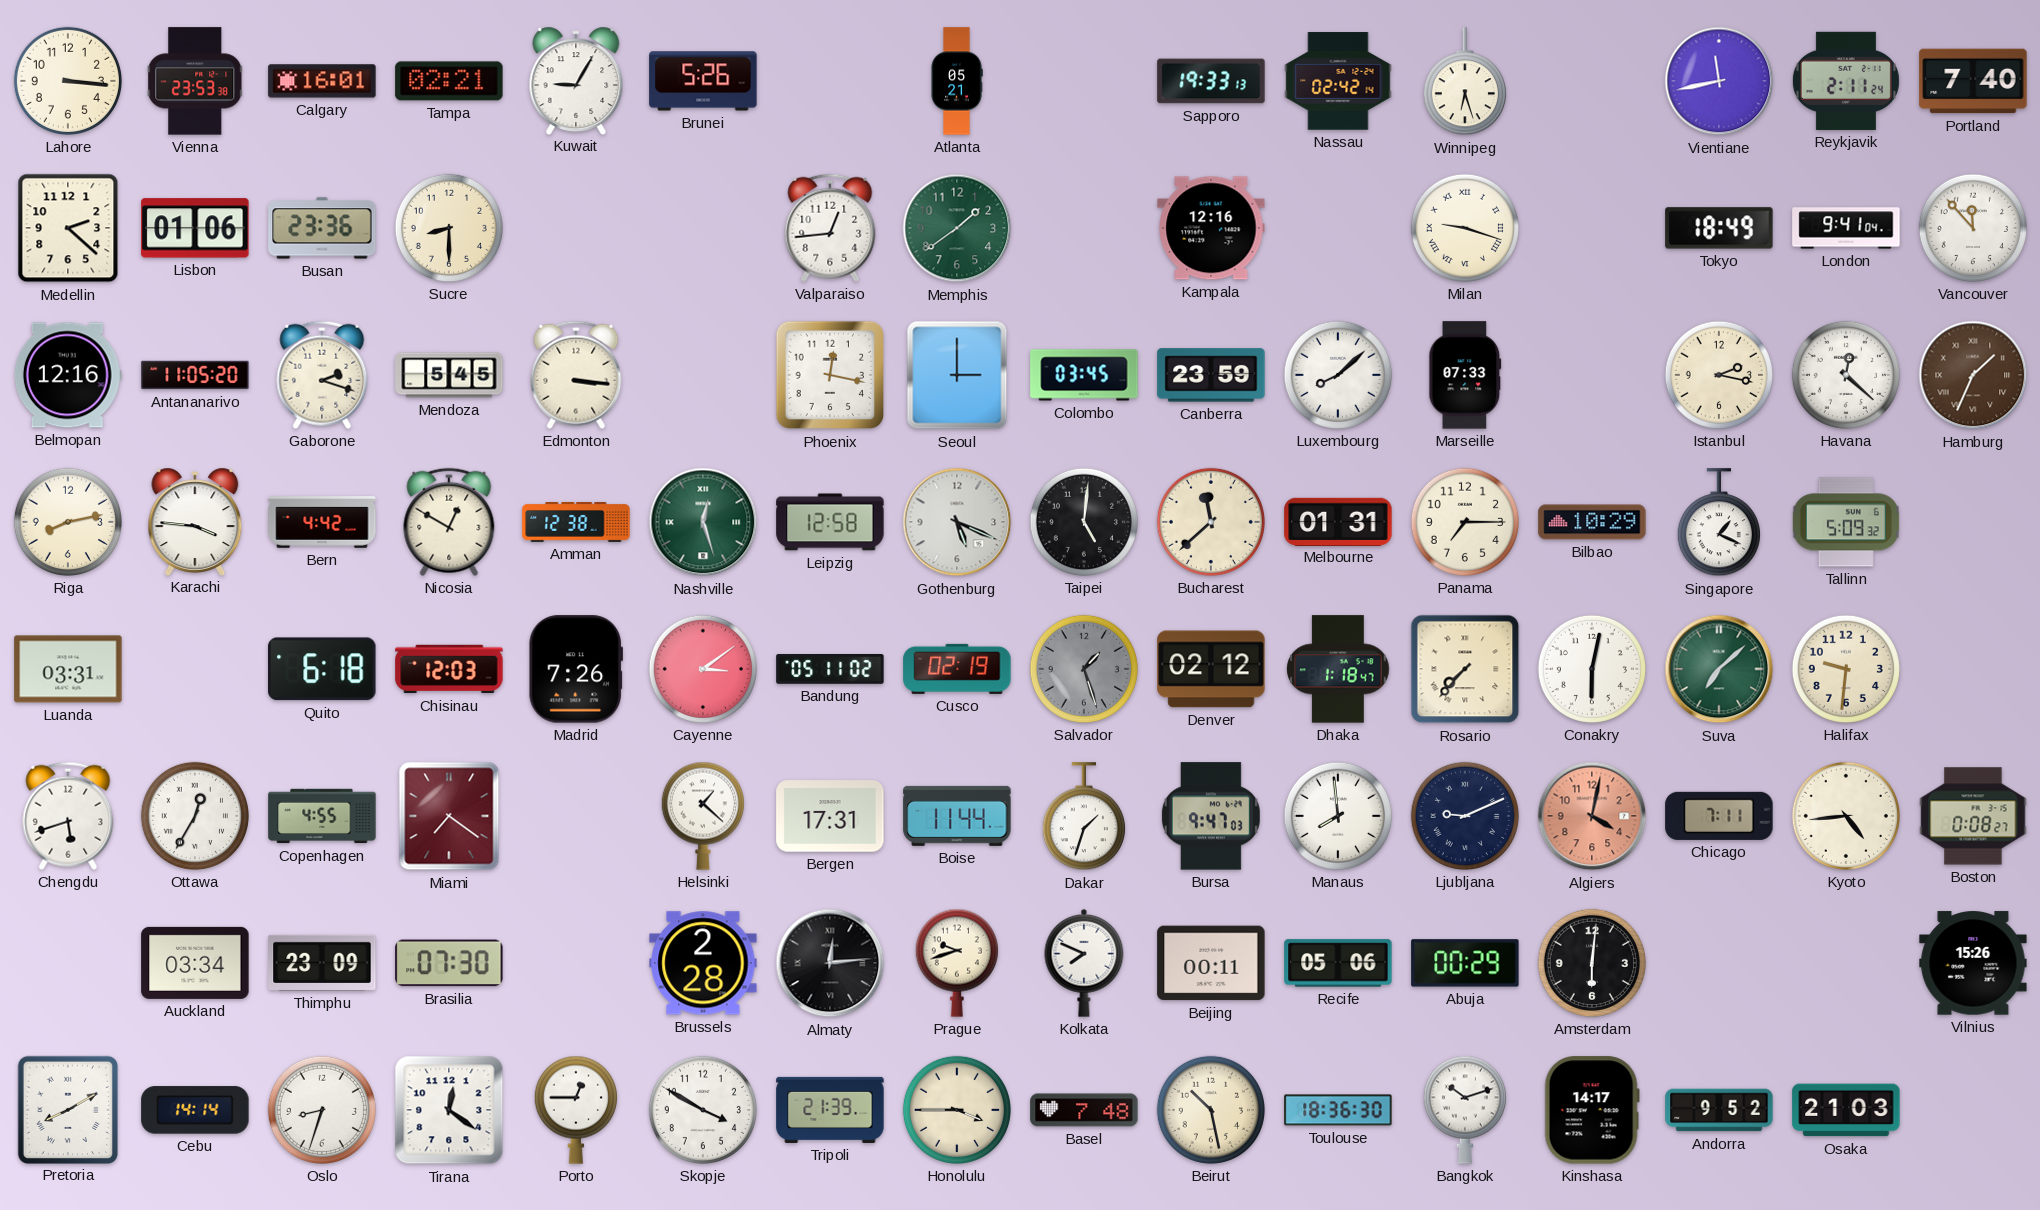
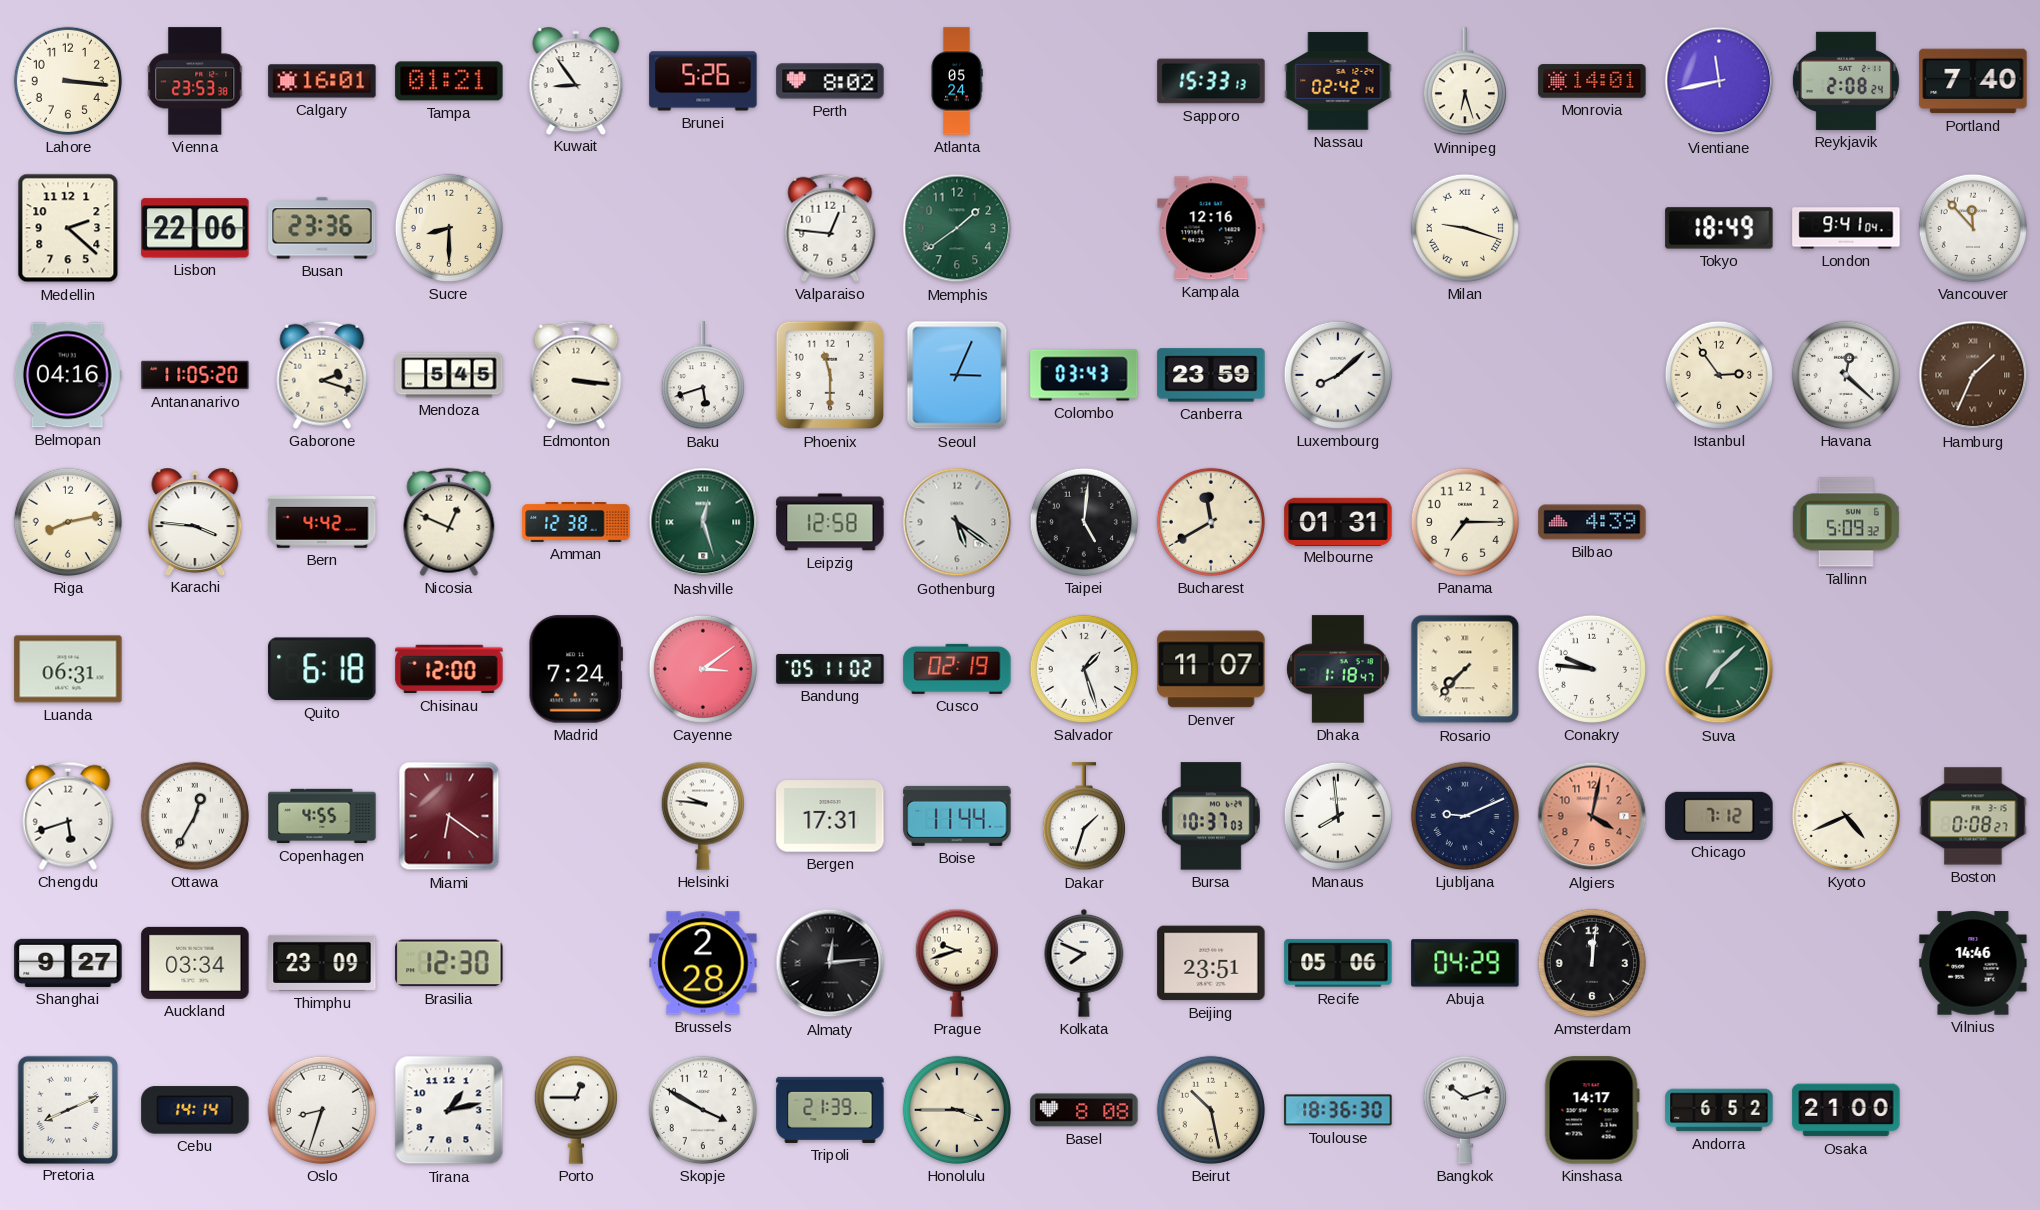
Tampa: 02:21 -> 01:21 (449, 81)
Kuwait: 9:05 -> 8:54 (576, 80)
Perth: none -> 8:02 (830, 81)
Atlanta: 05:21 -> 05:24 (957, 81)
Sapporo: 19:33 -> 15:33 (1211, 81)
Monrovia: none -> 14:01 (1592, 81)
Reykjavik: 2:11 -> 2:08 (1846, 81)
Lisbon: 01:06 -> 22:06 (195, 228)
Valparaiso: 12:44 -> 12:46 (830, 228)
Belmopan: 12:16 -> 04:16 (68, 375)
Baku: none -> 5:42 (703, 376)
Phoenix: 12:17 -> 11:30 (830, 375)
Seoul: 3:00 -> 3:04 (957, 375)
Colombo: 03:45 -> 03:43 (1084, 375)
Marseille: 07:33 -> none (1465, 375)
Istanbul: 2:17 -> 2:54 (1719, 375)
Nicosia: 12:50 -> 12:49 (449, 522)
Gothenburg: 5:19 -> 5:21 (957, 522)
Bucharest: 11:38 -> 11:40 (1211, 522)
Bilbao: 10:29 -> 4:39 (1592, 522)
Singapore: 1:19 -> none (1719, 523)
Luanda: 03:31 -> 06:31 (68, 669)
Chisinau: 12:03 -> 12:00 (449, 669)
Madrid: 7:26 -> 7:24 (576, 669)
Salvador dial: grey -> white (1084, 669)
Denver: 02:12 -> 11:07 (1211, 669)
Conakry: 6:02 -> 9:46 (1592, 669)
Halifax: 9:31 -> none (1846, 669)
Miami: 7:21 -> 6:21 (449, 816)
Helsinki: 1:22 -> 9:46 (703, 816)
Bursa: 9:47 -> 10:37 (1211, 816)
Chicago: 7:11 -> 7:12 (1719, 816)
Kyoto: 4:44 -> 4:41 (1846, 816)
Shanghai: none -> 9:27 (68, 963)
Brasilia: 07:30 -> 12:30 (449, 963)
Beijing: 00:11 -> 23:51 (1211, 963)
Abuja: 00:29 -> 04:29 (1465, 963)
Amsterdam: 6:01 -> 12:01 (1592, 963)
Vilnius: 15:26 -> 14:46 (1973, 963)
Pretoria: 8:10 -> 8:11 (67, 1109)
Tirana: 12:21 -> 1:13 (449, 1110)
Basel: 7:48 -> 8:08 (1084, 1110)
Andorra: 9:52 -> 6:52 (1719, 1110)
Osaka: 21:03 -> 21:00 (1846, 1110)
